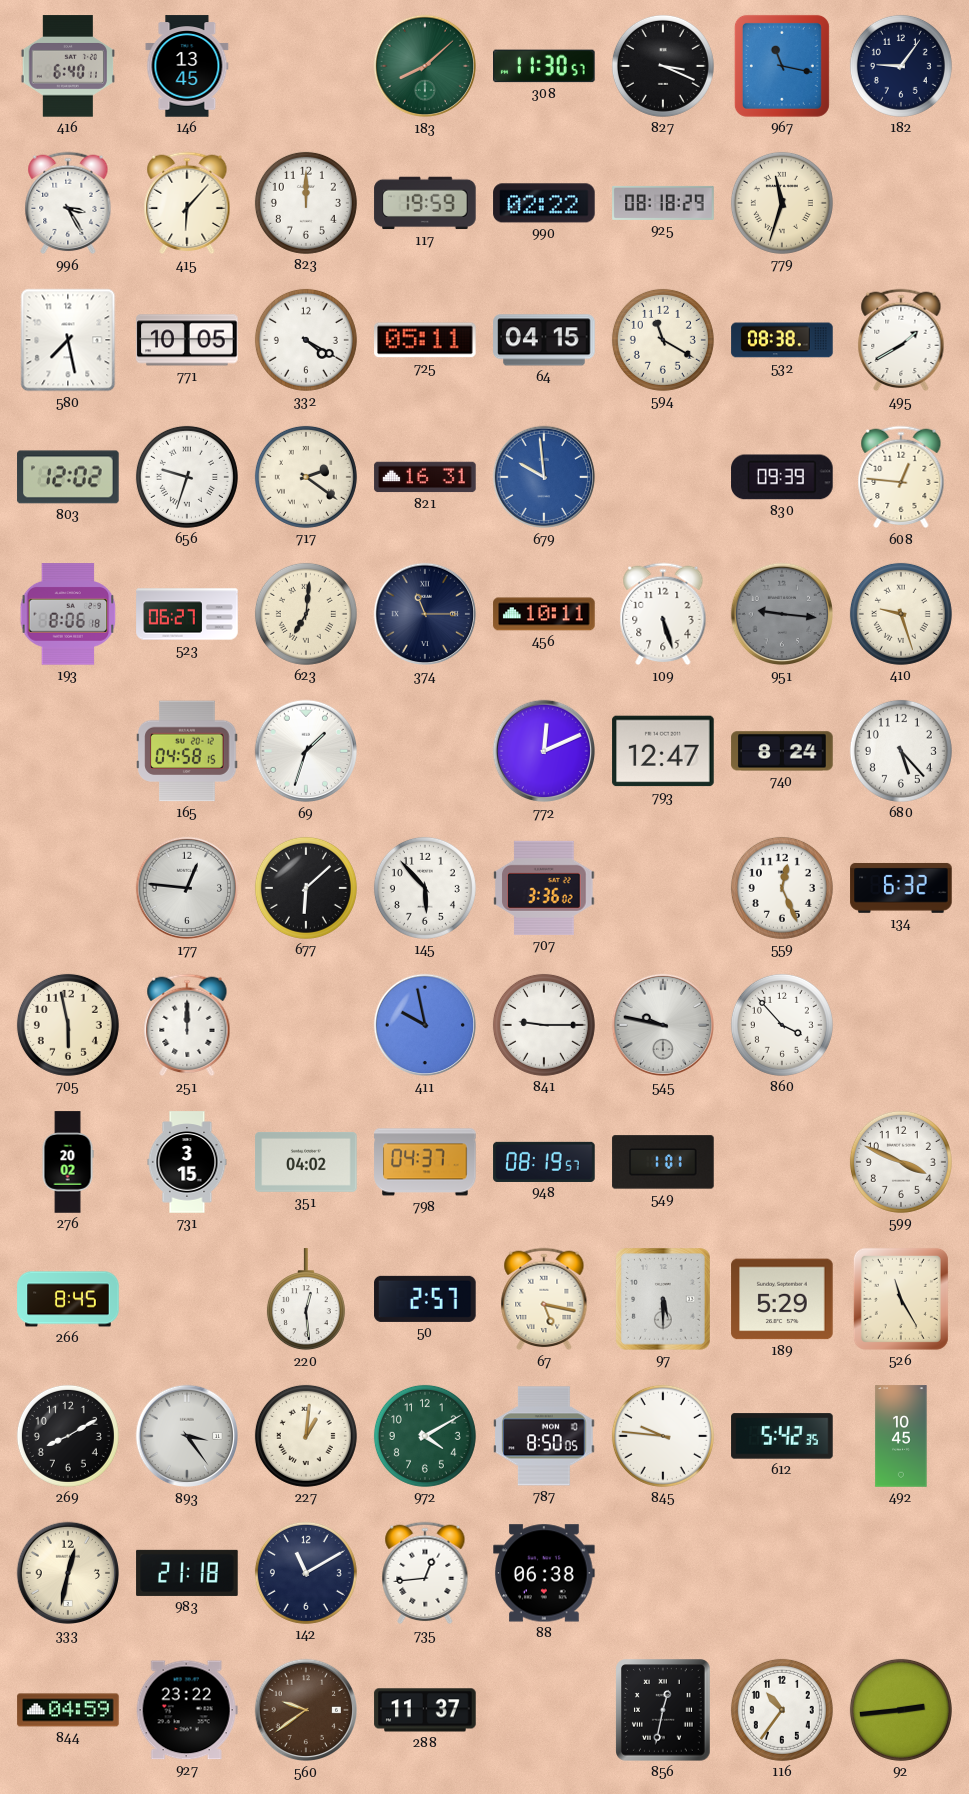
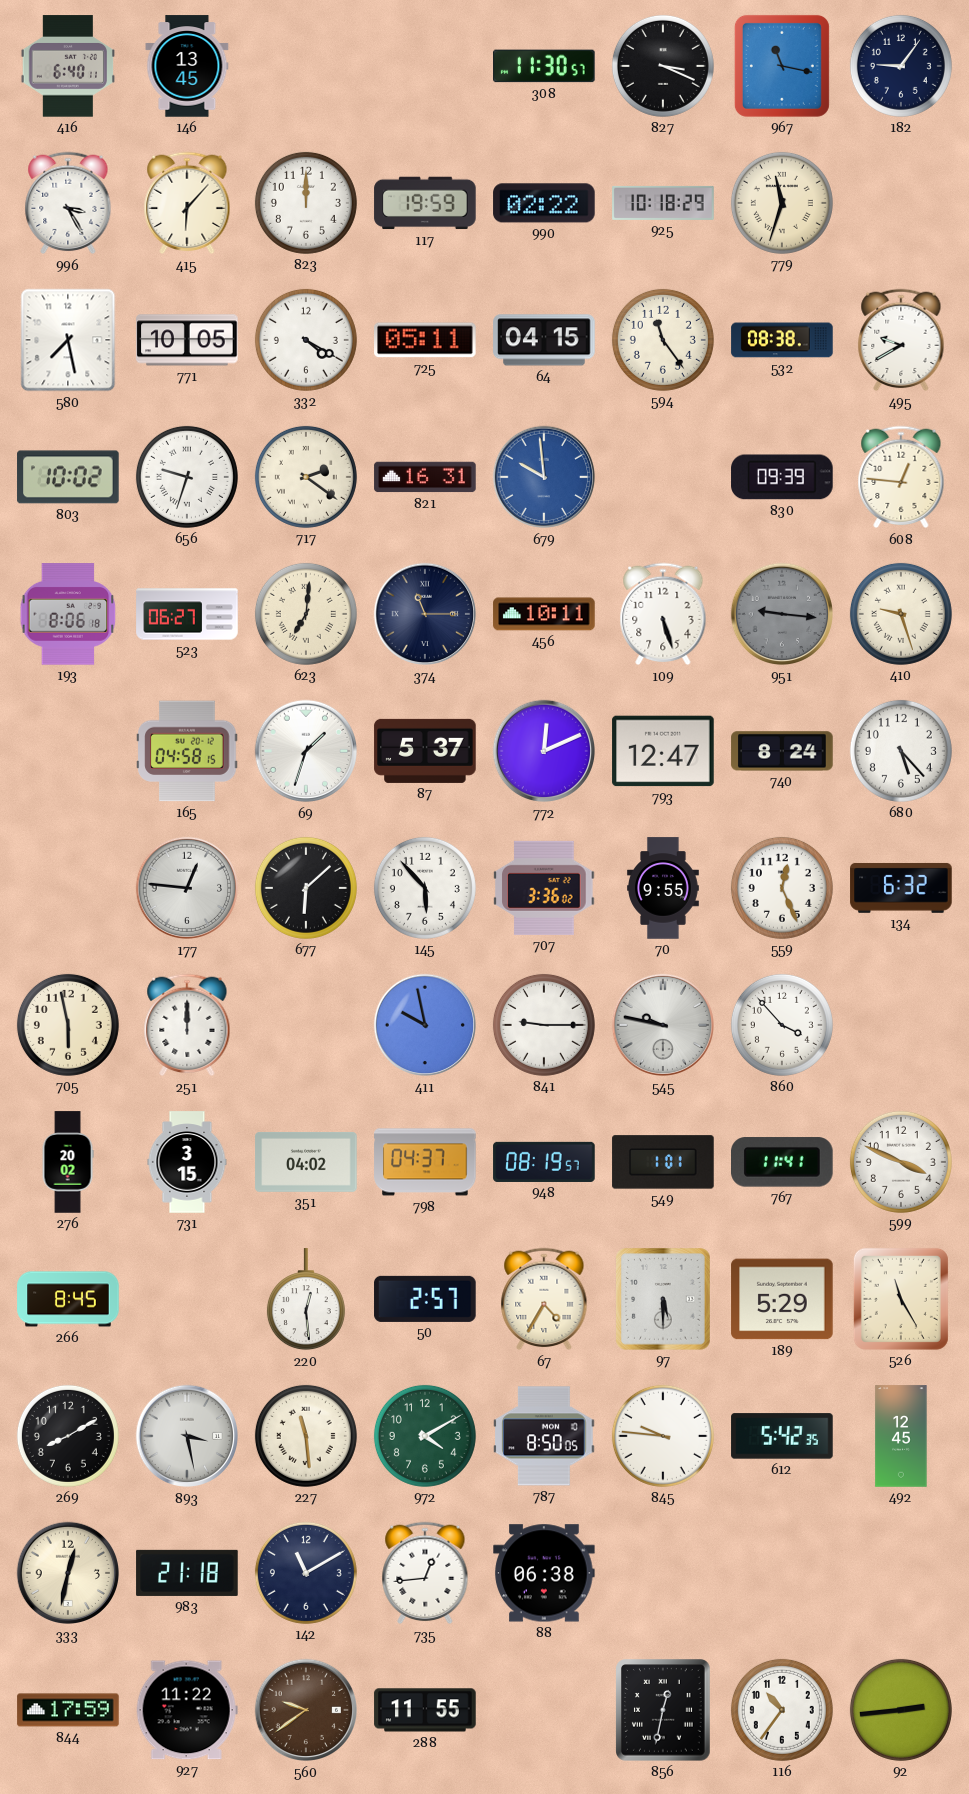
183: 8:08 -> none (425, 66)
925: 08:18 -> 10:18 (663, 203)
594: 11:20 -> 11:24 (663, 340)
495: 1:40 -> 9:40 (901, 340)
803: 12:02 -> 10:02 (68, 477)
87: none -> 5:37 (425, 751)
70: none -> 9:55 (663, 888)
767: none -> 11:41 (783, 1162)
67: 5:17 -> 4:35 (544, 1299)
893: 3:24 -> 3:28 (187, 1436)
227: 1:01 -> 11:29 (306, 1436)
492: 10:45 -> 12:45 (901, 1436)
844: 04:59 -> 17:59 (68, 1710)
927: 23:22 -> 11:22 (187, 1710)
288: 11:37 -> 11:55 (425, 1710)
